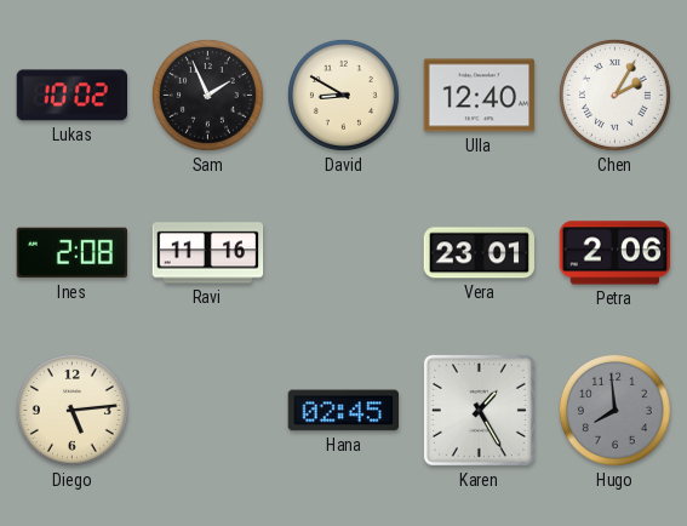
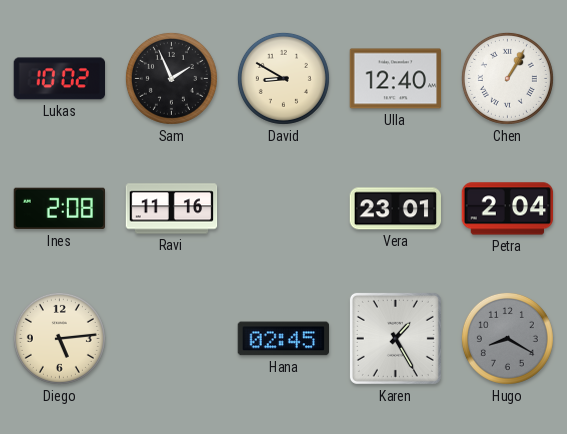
Chen: 2:05 -> 1:05 (507, 78)
Petra: 2:06 -> 2:04 (508, 209)
Hugo: 7:59 -> 8:20 (507, 338)
